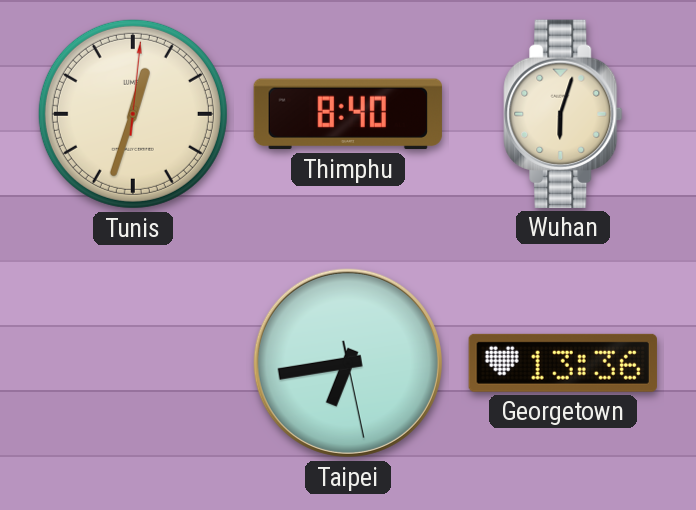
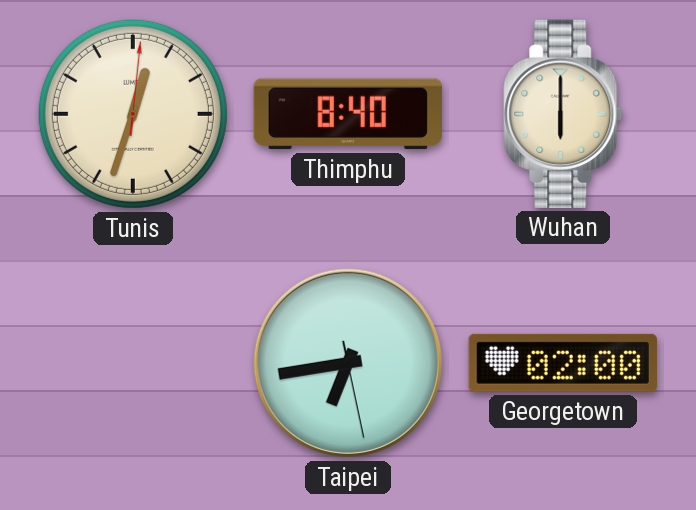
Wuhan: 6:03 -> 6:00 (563, 114)
Georgetown: 13:36 -> 02:00 (563, 363)
